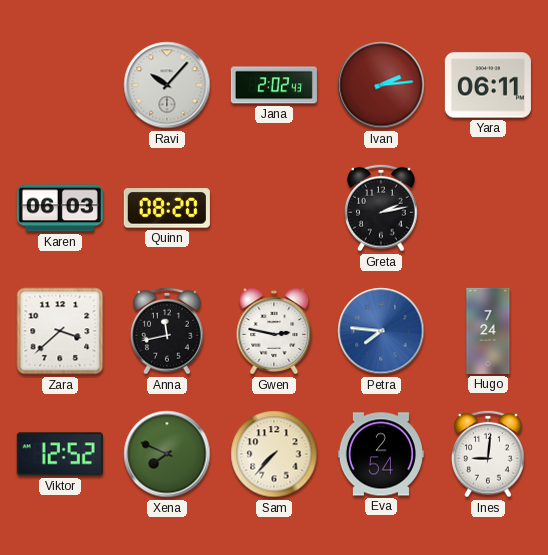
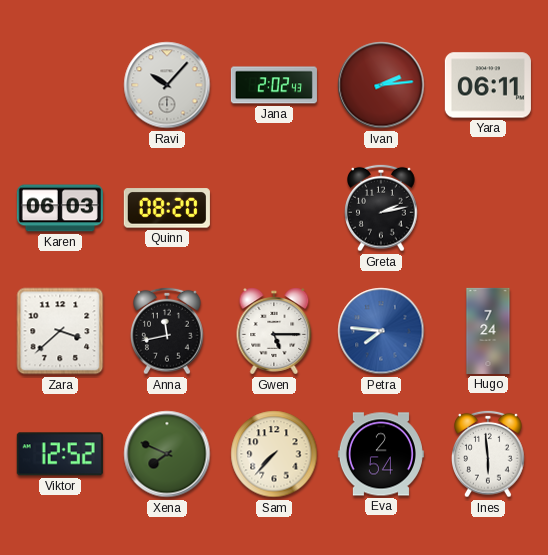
Gwen: 2:47 -> 5:15 (274, 331)
Ines: 9:01 -> 5:59 (488, 454)
